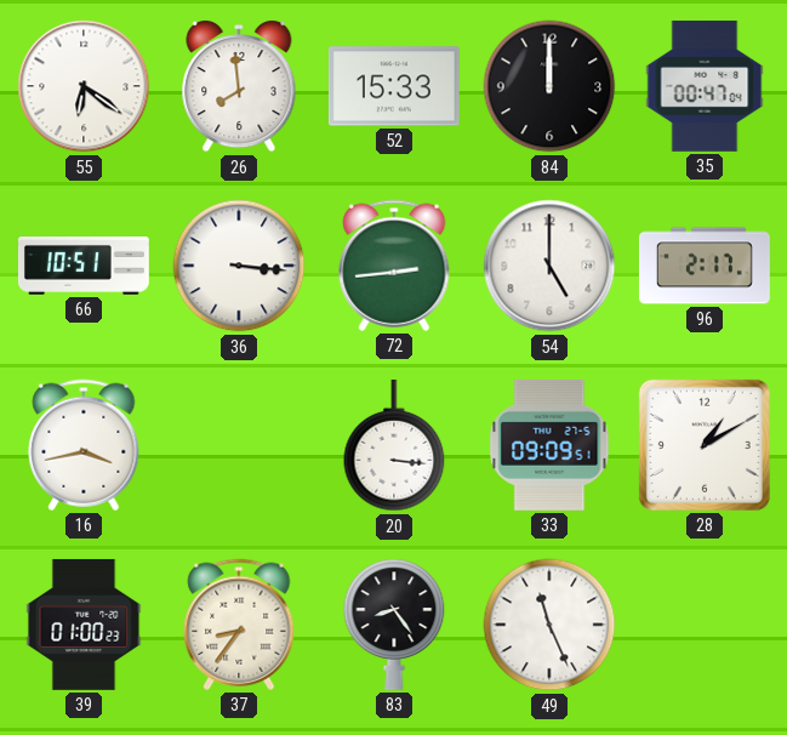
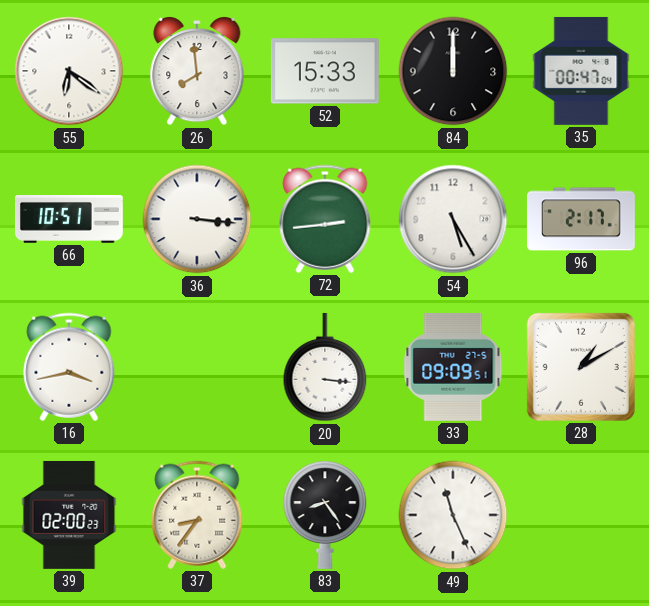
54: 5:00 -> 5:25 (453, 219)
39: 01:00 -> 02:00 (69, 515)
